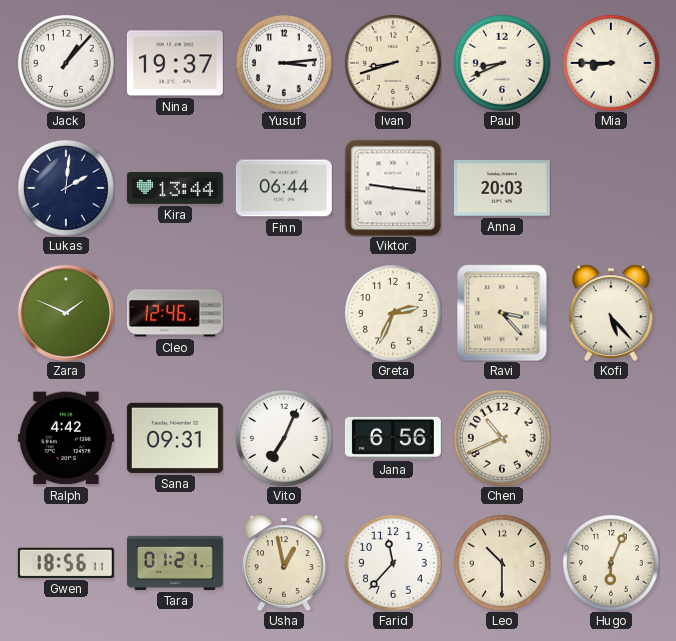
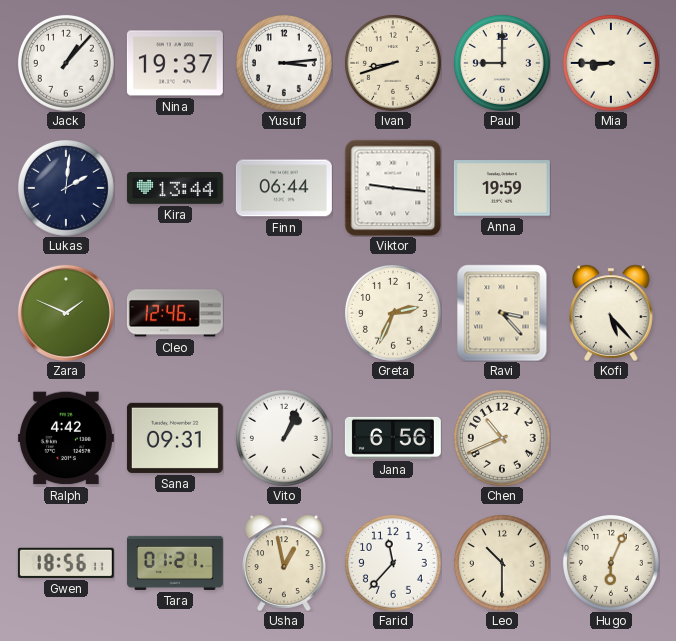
Paul: 8:41 -> 9:00 (502, 63)
Anna: 20:03 -> 19:59 (502, 188)
Vito: 7:04 -> 1:04 (284, 438)
